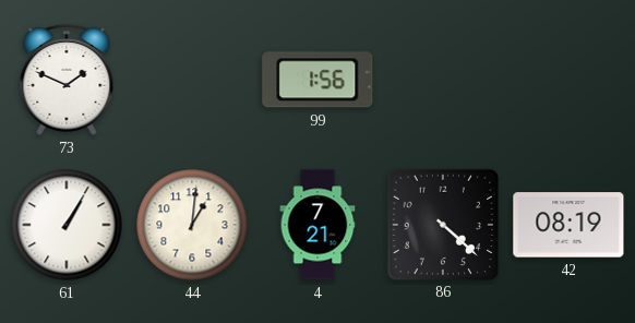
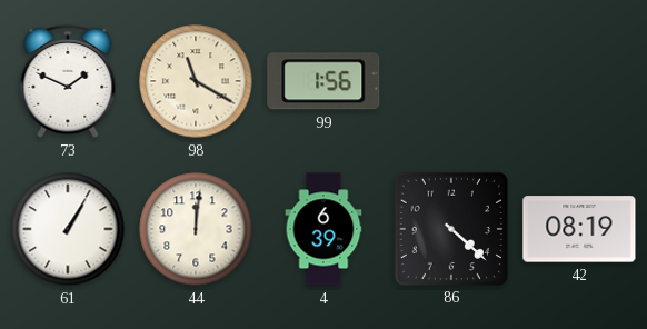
98: none -> 11:20 (196, 81)
44: 1:01 -> 12:01 (196, 229)
4: 7:21 -> 6:39 (323, 229)
